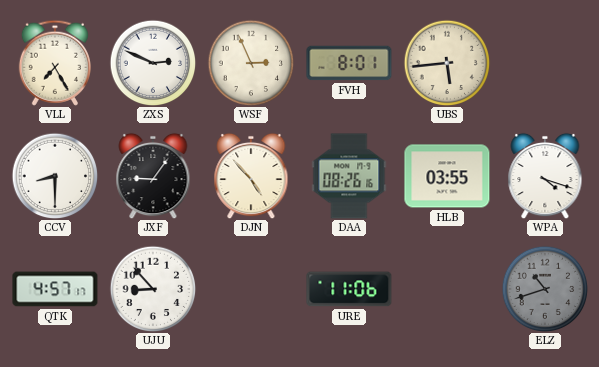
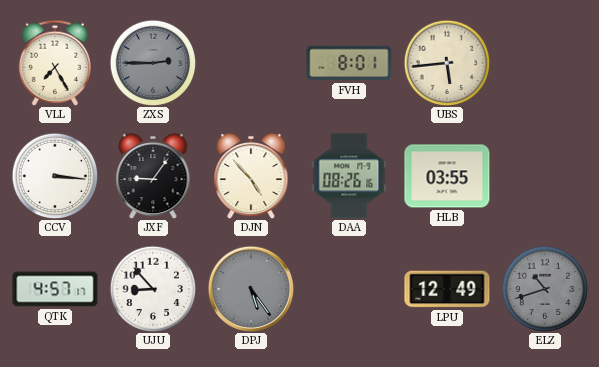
ZXS: 2:49 -> 2:45 (153, 63)
ZXS dial: white -> grey (153, 63)
WSF: 2:56 -> none (251, 63)
CCV: 8:30 -> 3:16 (55, 176)
WPA: 4:18 -> none (545, 176)
DPJ: none -> 5:24 (250, 288)
URE: 11:06 -> none (349, 289)
LPU: none -> 12:49 (447, 289)
